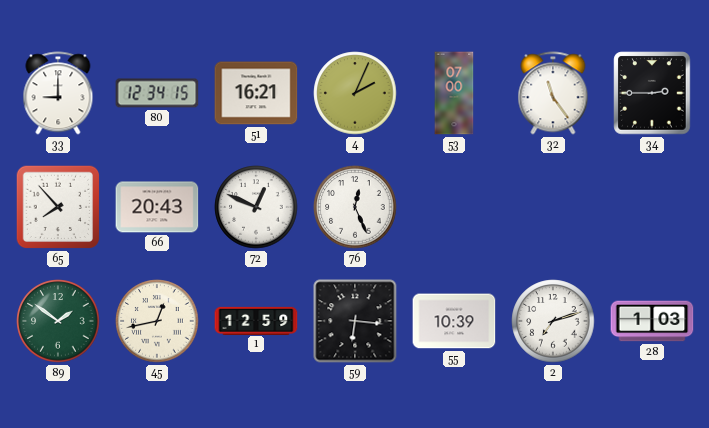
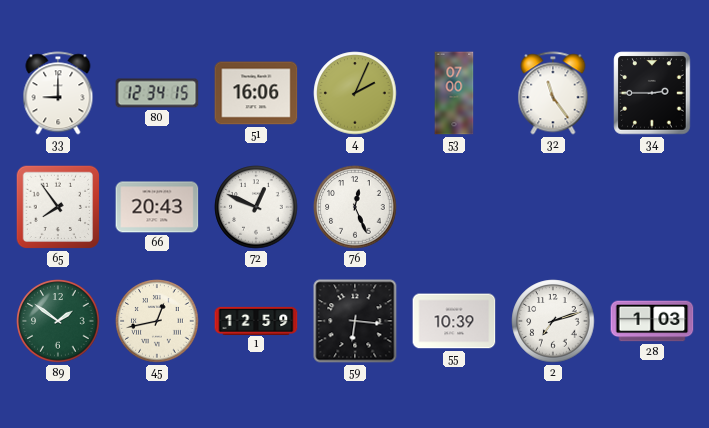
51: 16:21 -> 16:06 (256, 93)
65: 7:53 -> 7:54 (58, 207)
